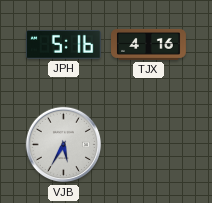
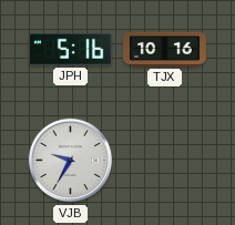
TJX: 4:16 -> 10:16 (165, 49)
VJB: 5:35 -> 9:35 (71, 161)
